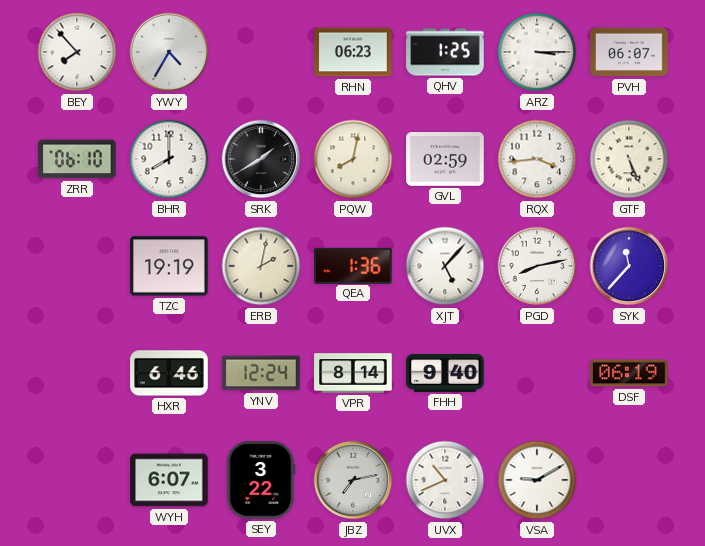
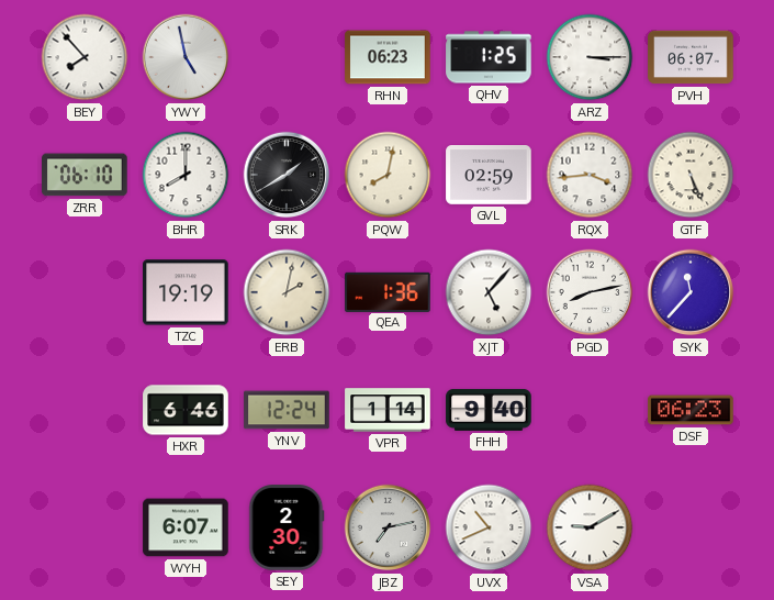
YWY: 4:35 -> 4:58 (186, 57)
VPR: 8:14 -> 1:14 (388, 410)
DSF: 06:19 -> 06:23 (691, 410)
SEY: 3:22 -> 2:30 (287, 527)
